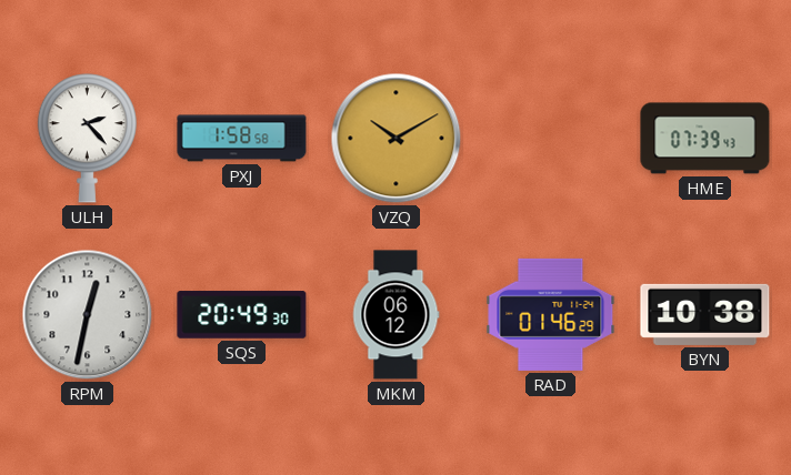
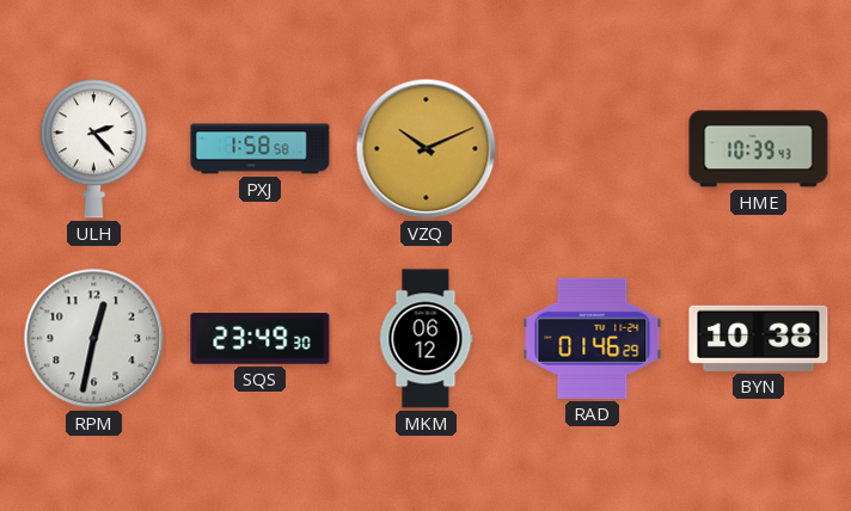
VZQ: 10:10 -> 10:11 (427, 149)
HME: 07:39 -> 10:39 (759, 149)
SQS: 20:49 -> 23:49 (261, 339)
